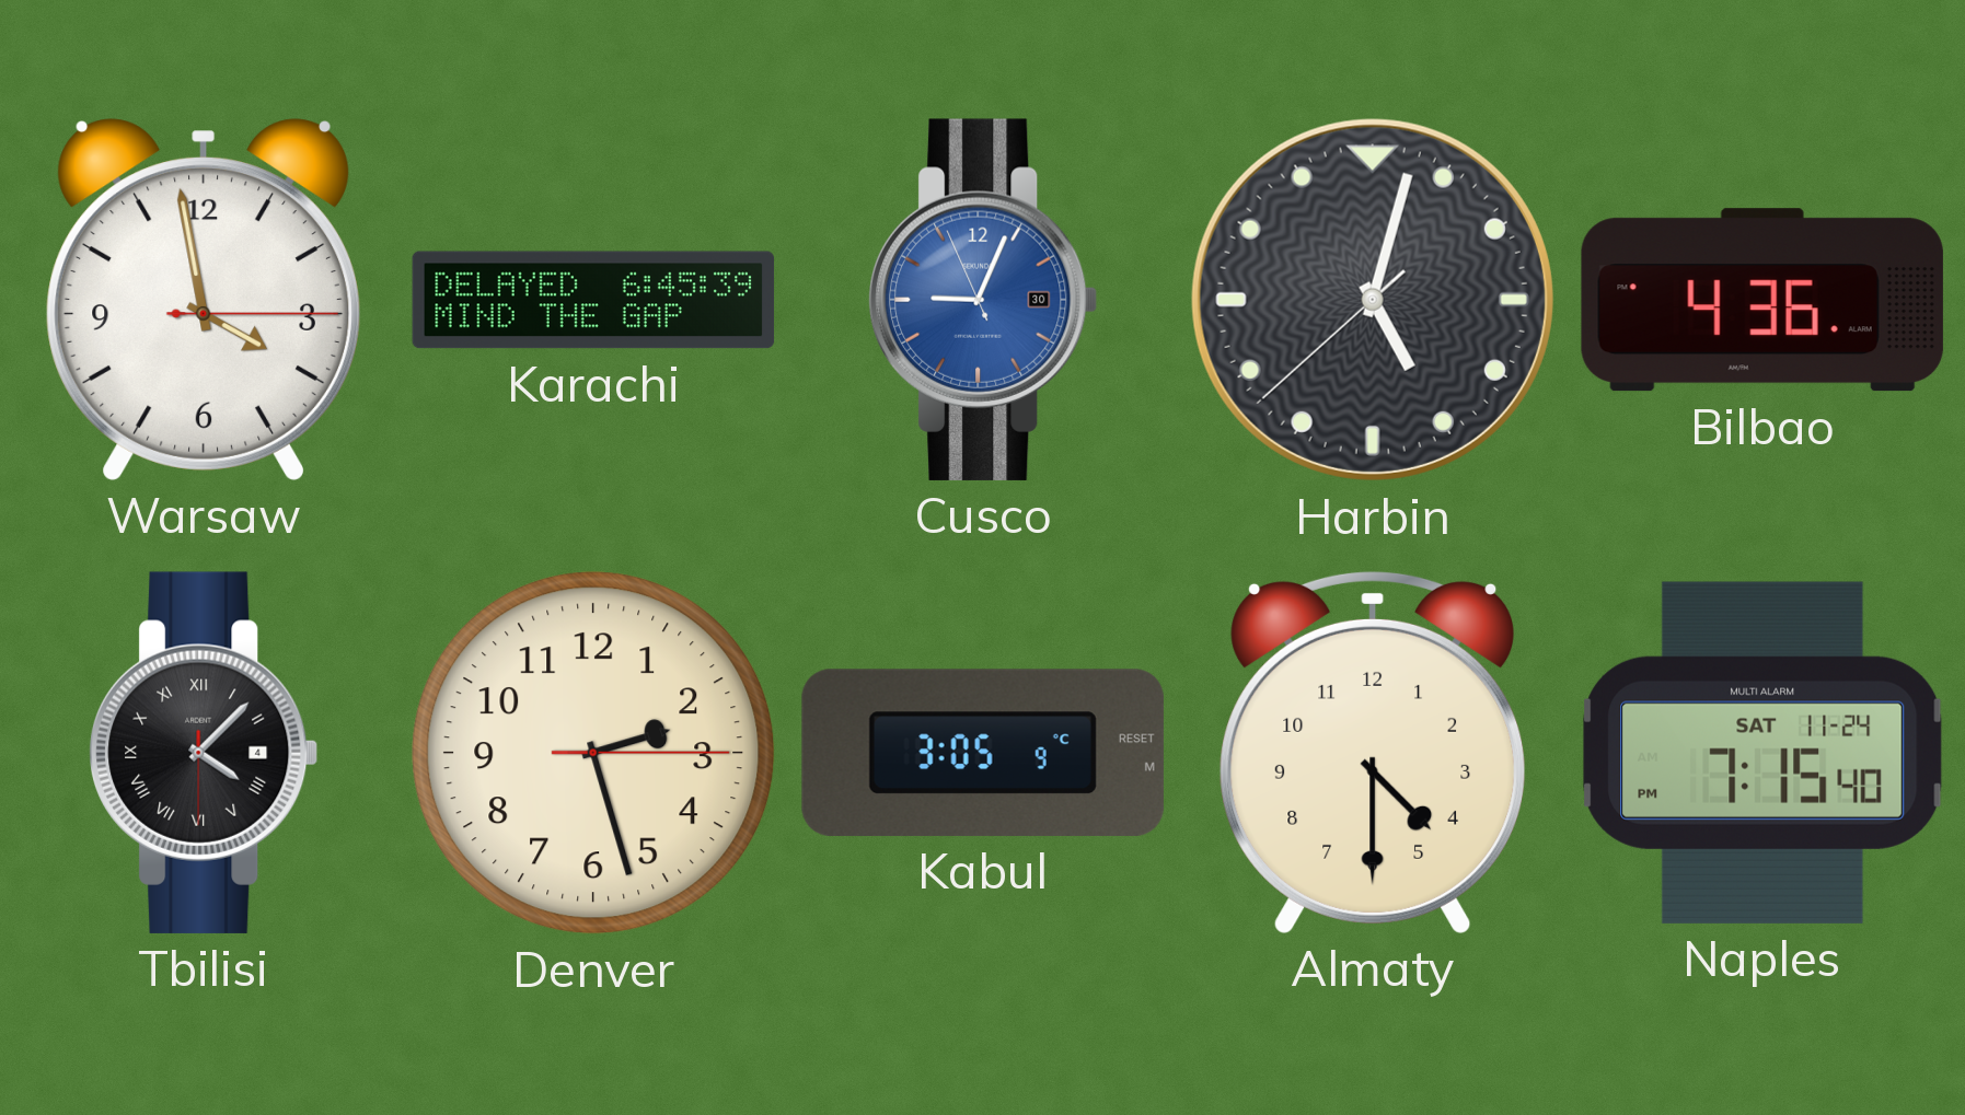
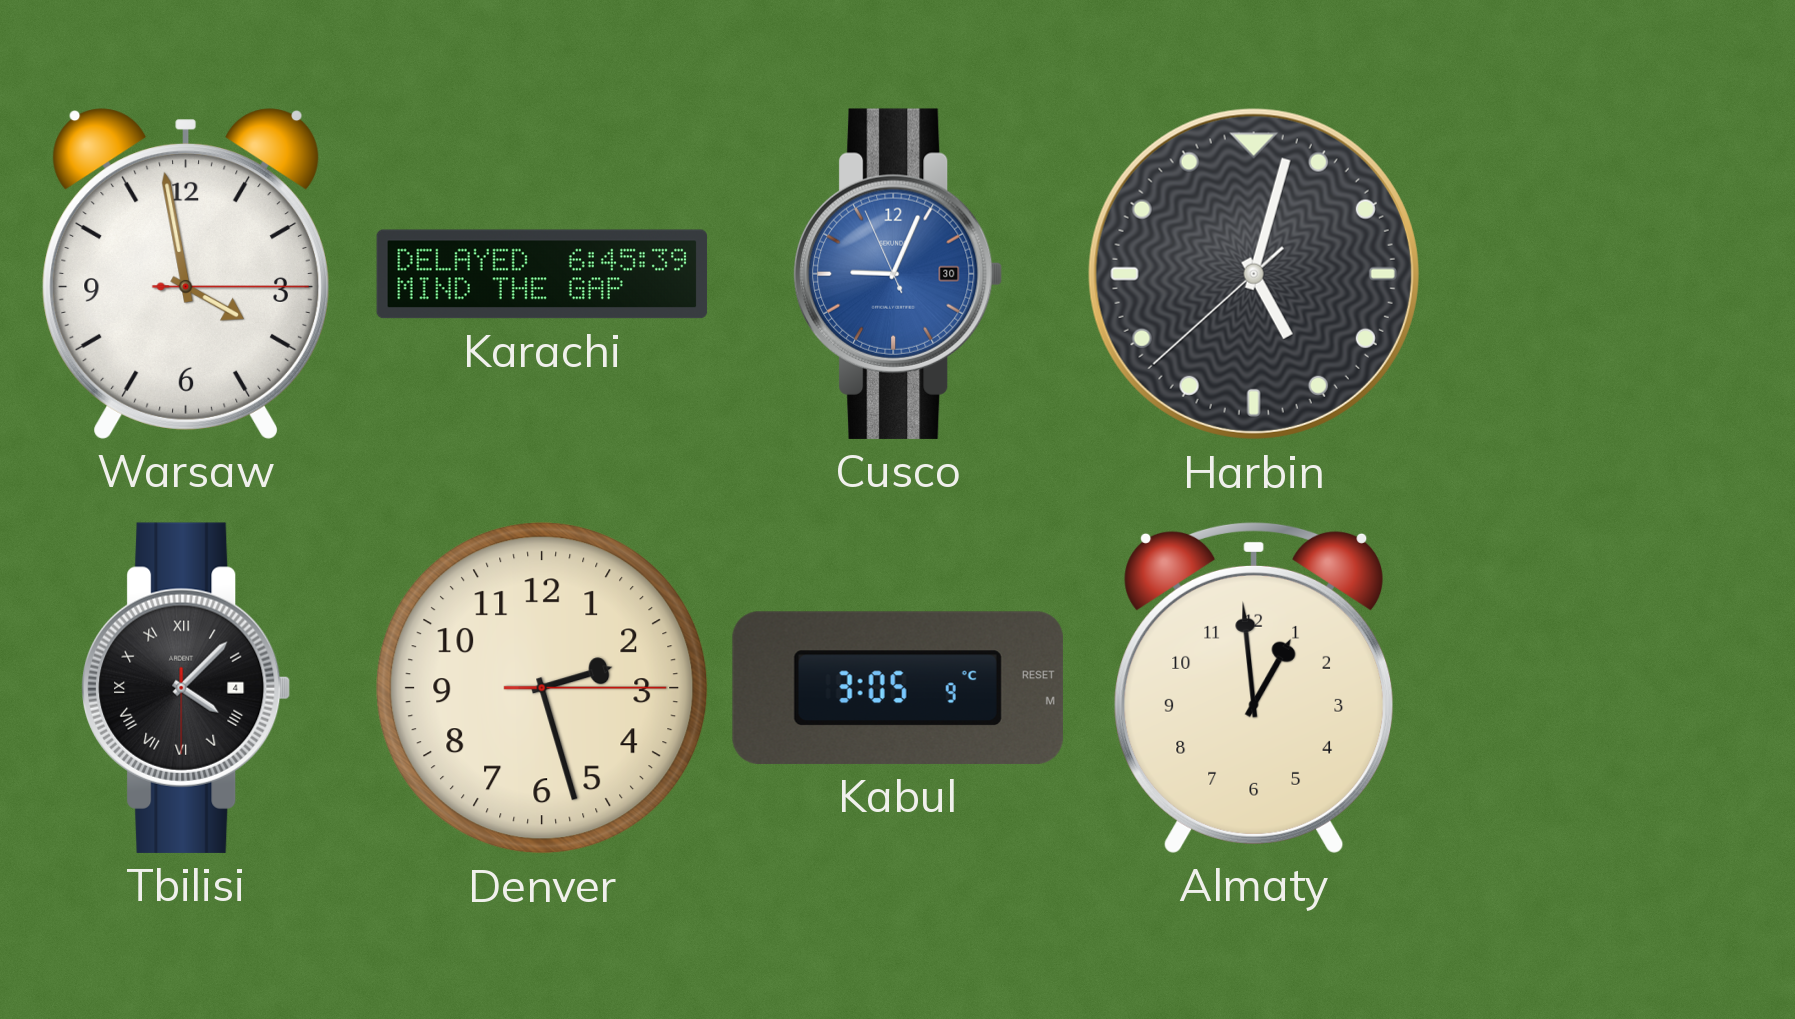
Bilbao: 4:36 -> none (1762, 300)
Almaty: 4:30 -> 12:59 (1254, 687)
Naples: 7:15 -> none (1762, 753)
